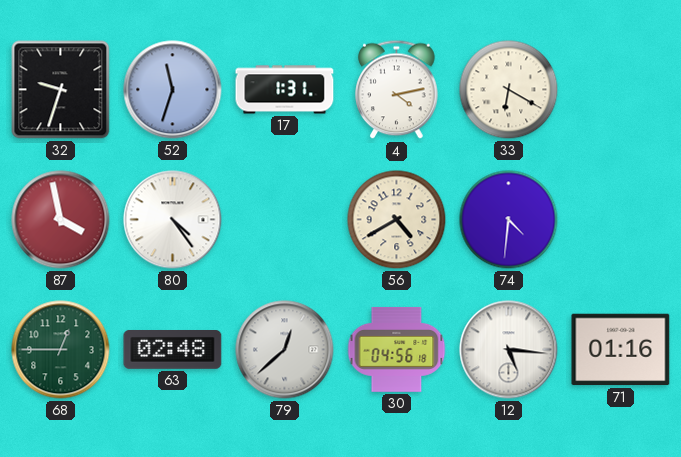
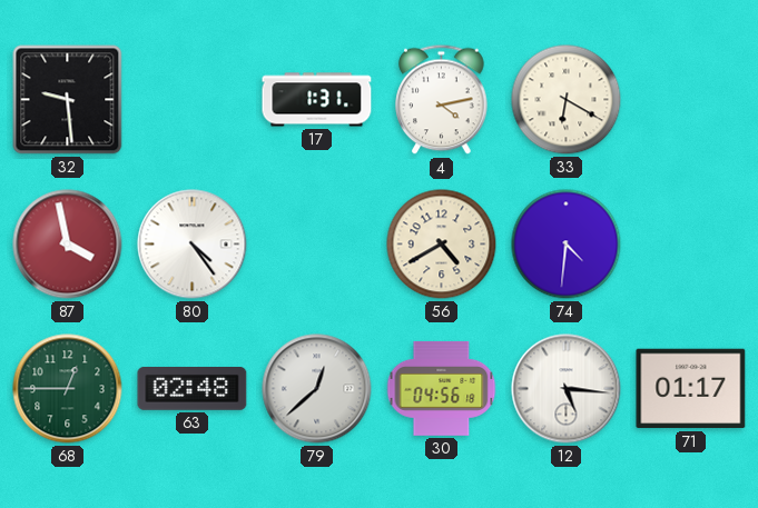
32: 9:33 -> 9:29 (68, 100)
52: 11:33 -> none (173, 90)
71: 01:16 -> 01:17 (691, 389)
